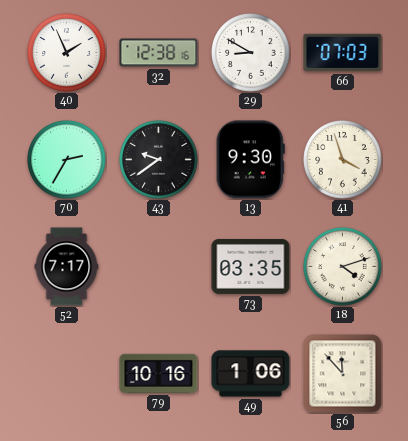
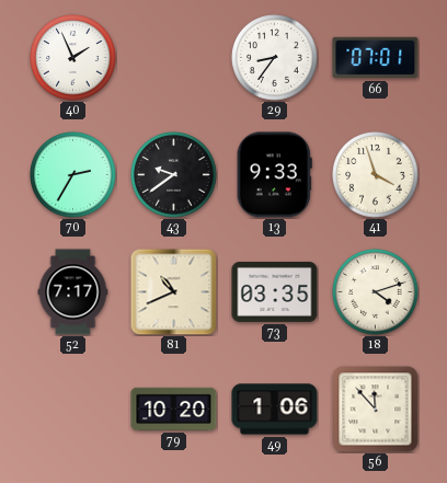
32: 12:38 -> none (159, 53)
29: 8:50 -> 8:36 (275, 58)
66: 07:03 -> 07:01 (376, 58)
13: 9:30 -> 9:33 (274, 175)
81: none -> 10:41 (173, 291)
79: 10:16 -> 10:20 (174, 409)
